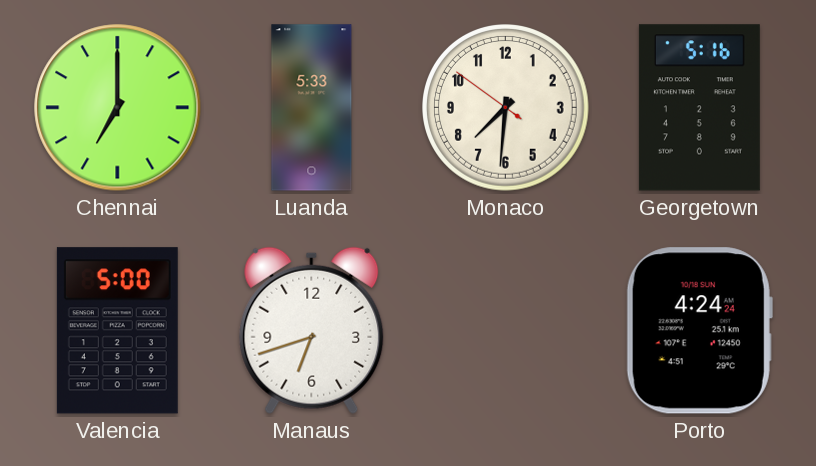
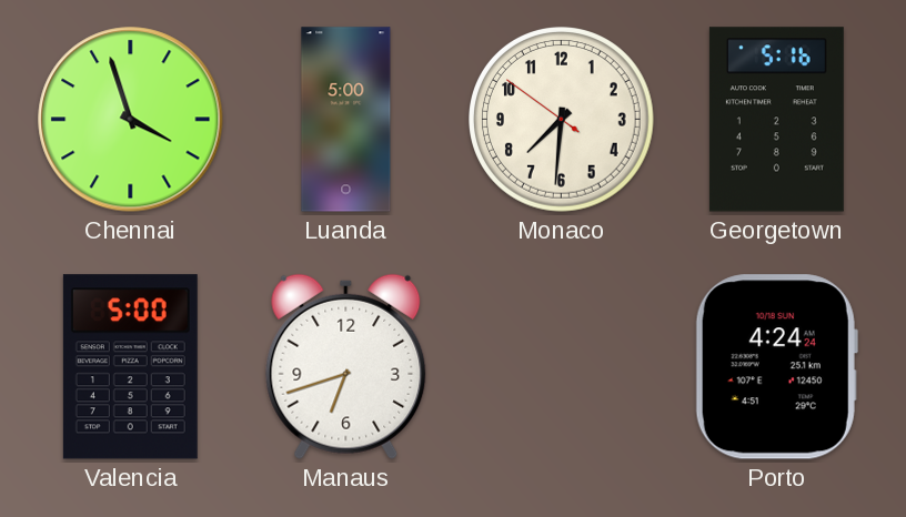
Chennai: 7:00 -> 3:57 (131, 120)
Luanda: 5:33 -> 5:00 (346, 120)
